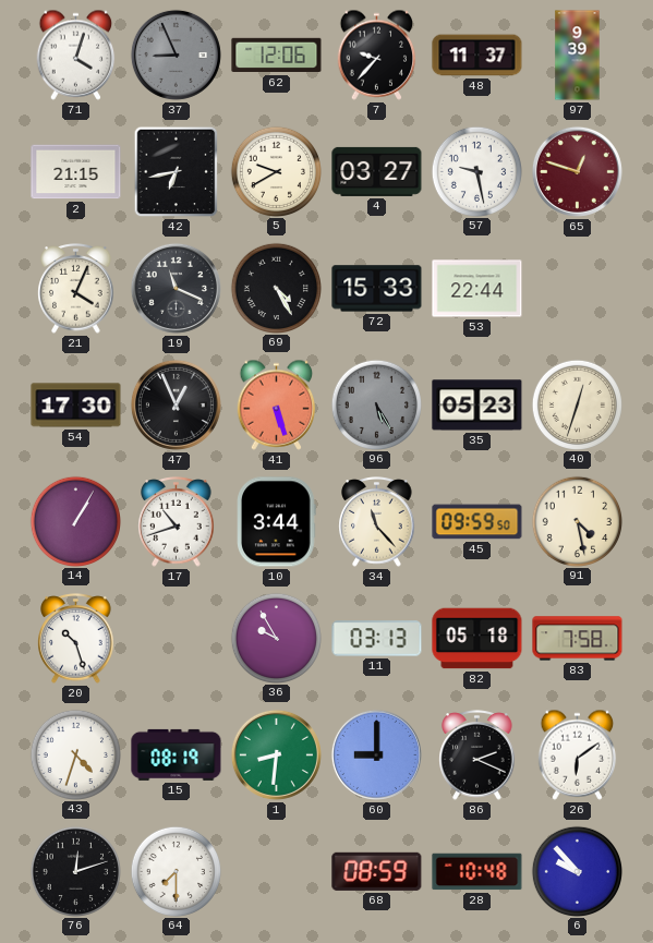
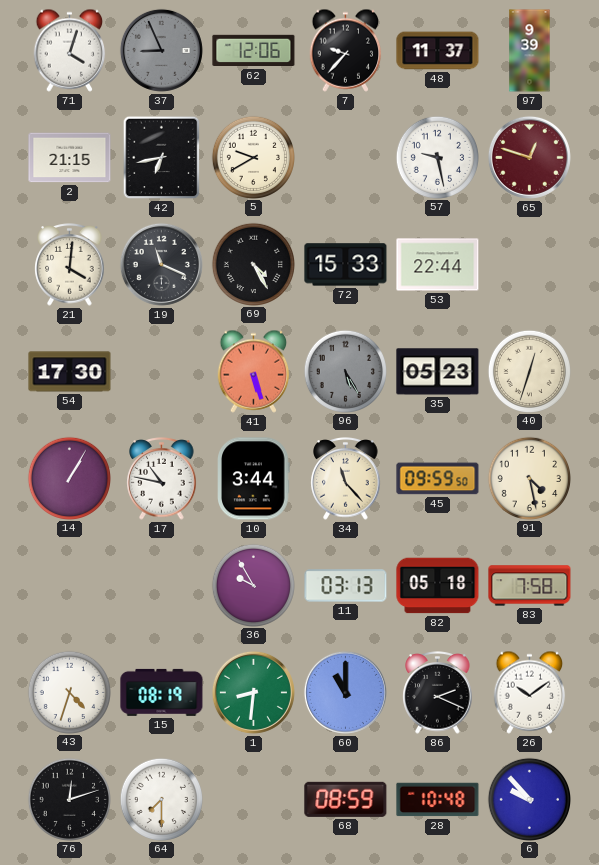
4: 03:27 -> none (377, 171)
21: 4:04 -> 4:01 (70, 265)
47: 12:56 -> none (176, 404)
17: 10:42 -> 10:47 (162, 479)
20: 10:27 -> none (76, 639)
60: 9:00 -> 11:00 (345, 692)
26: 6:09 -> 10:09 (530, 692)
